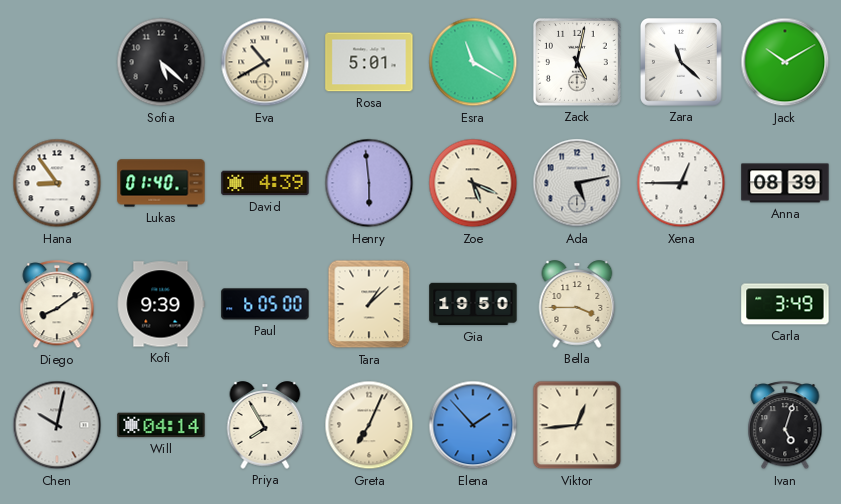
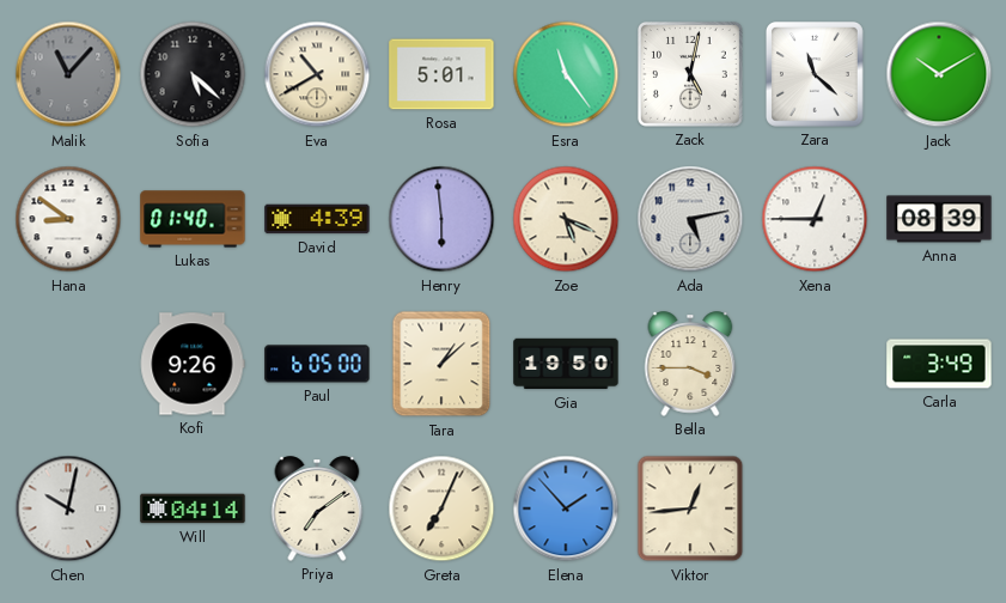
Malik: none -> 11:07 (68, 74)
Esra: 11:20 -> 11:24 (566, 74)
Hana: 8:54 -> 8:51 (68, 219)
Diego: 8:09 -> none (57, 305)
Kofi: 9:39 -> 9:26 (193, 364)
Priya: 7:55 -> 7:09 (317, 508)
Ivan: 5:03 -> none (785, 426)
